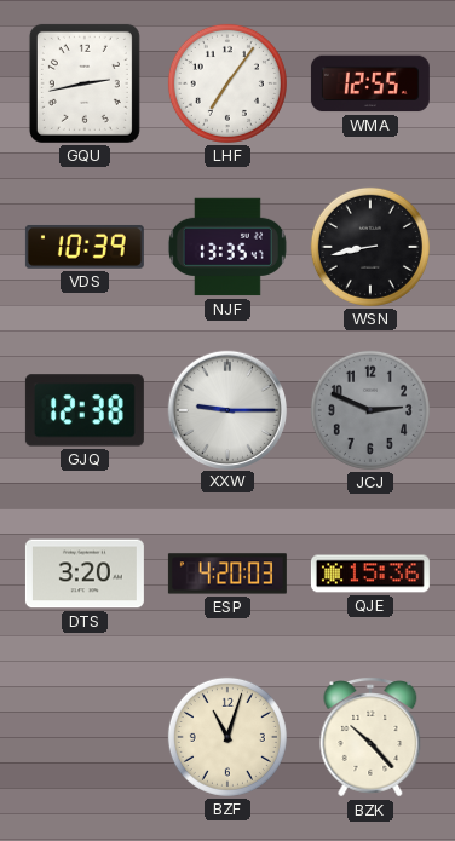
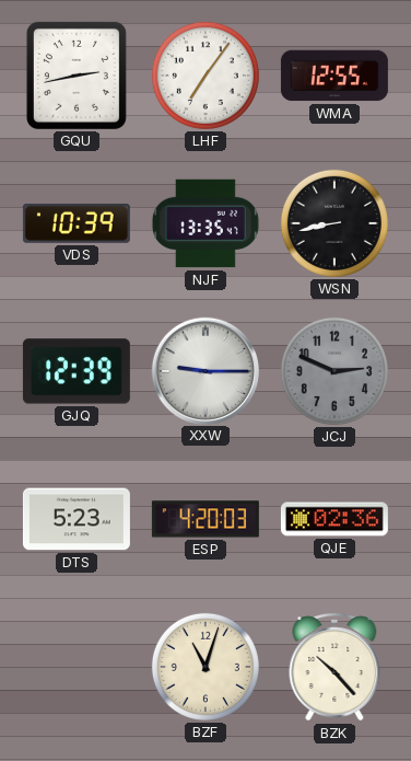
GJQ: 12:38 -> 12:39 (77, 371)
DTS: 3:20 -> 5:23 (77, 519)
QJE: 15:36 -> 02:36 (334, 519)
